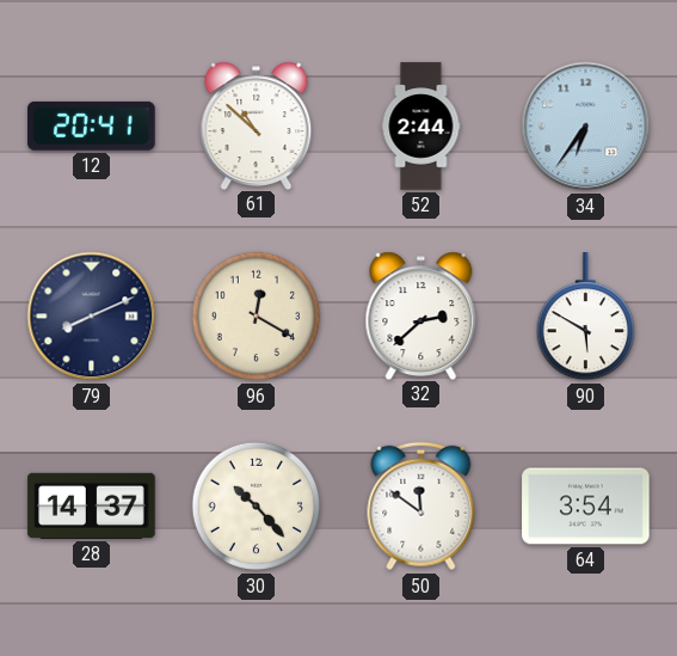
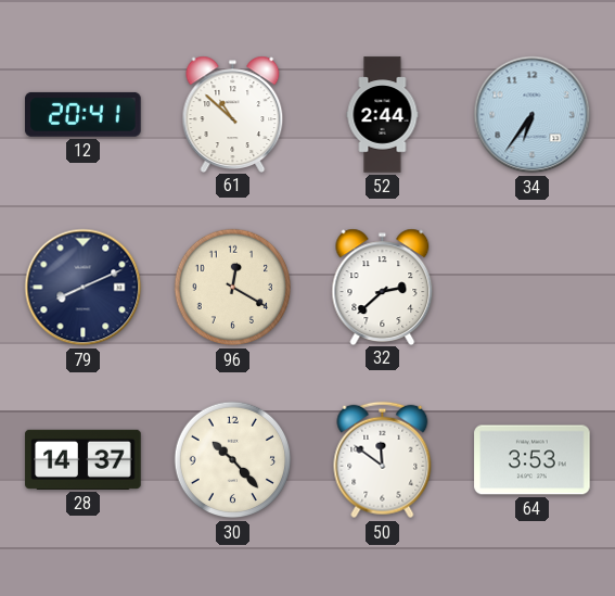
90: 5:50 -> none (585, 317)
64: 3:54 -> 3:53 (533, 460)
